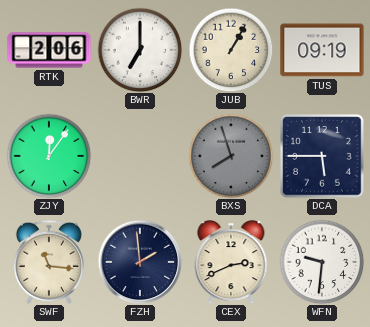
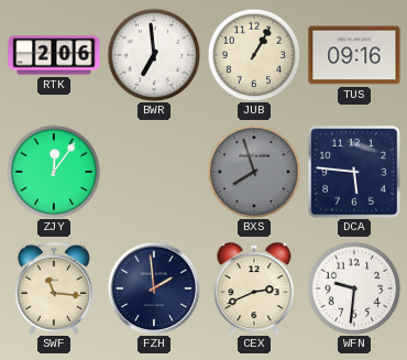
BWR: 7:00 -> 6:59 (154, 55)
TUS: 09:19 -> 09:16 (354, 55)
DCA: 5:45 -> 5:46 (354, 172)
